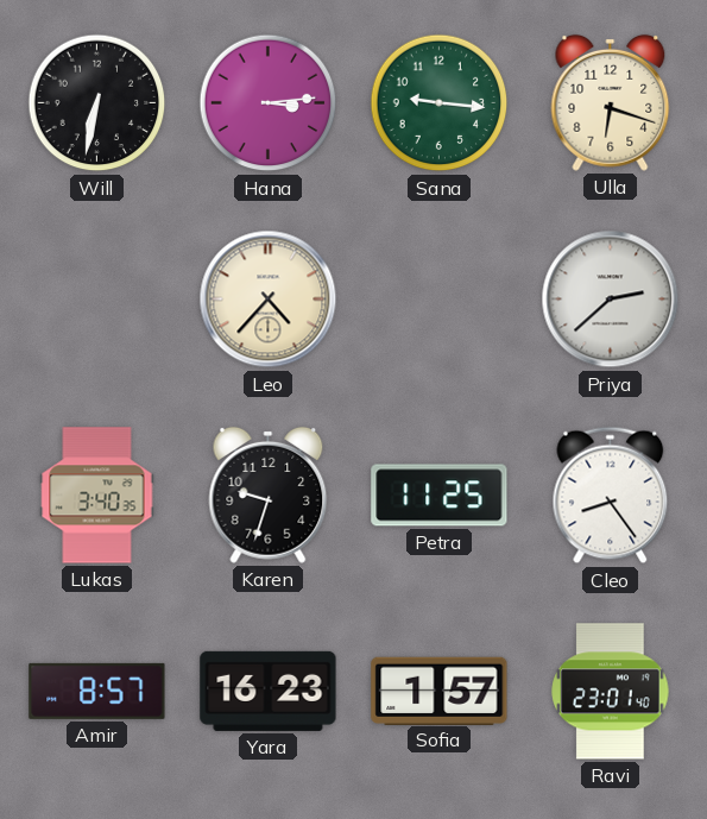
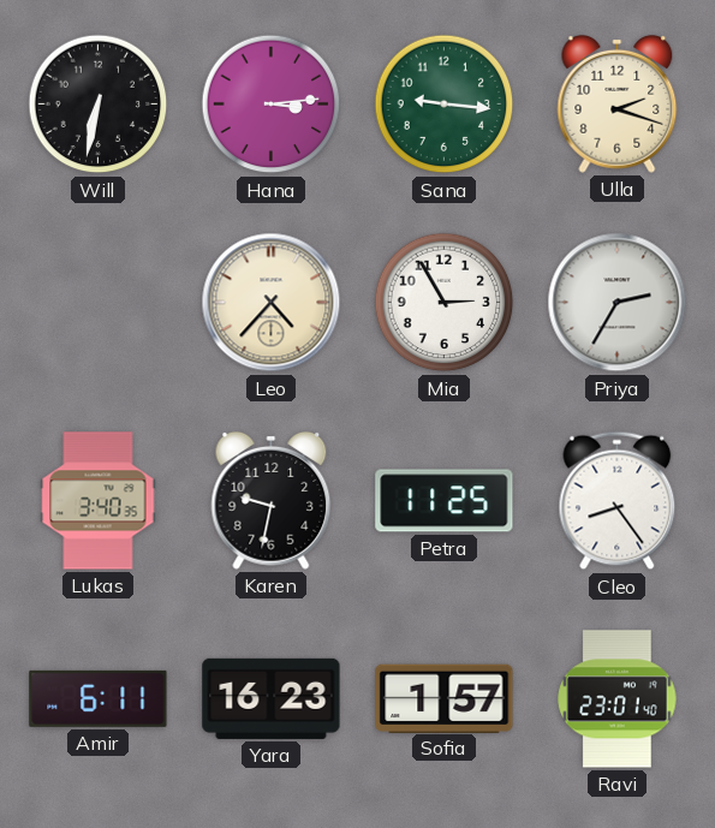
Ulla: 6:18 -> 2:18 (618, 103)
Mia: none -> 2:55 (445, 303)
Priya: 2:38 -> 2:35 (618, 303)
Karen: 9:33 -> 9:32 (272, 500)
Amir: 8:57 -> 6:11 (99, 698)
